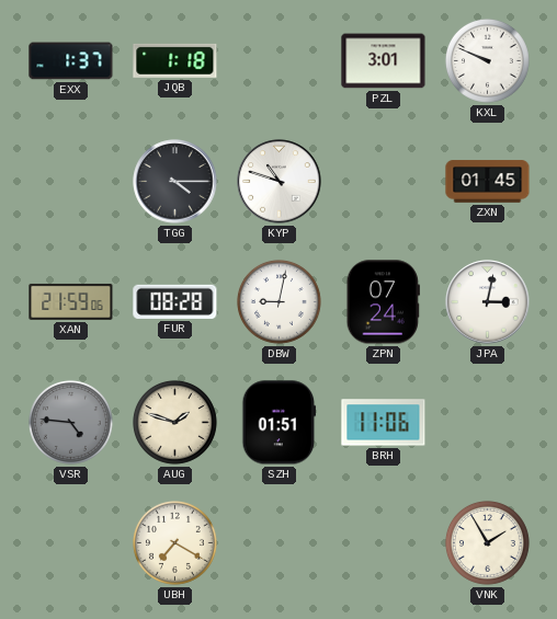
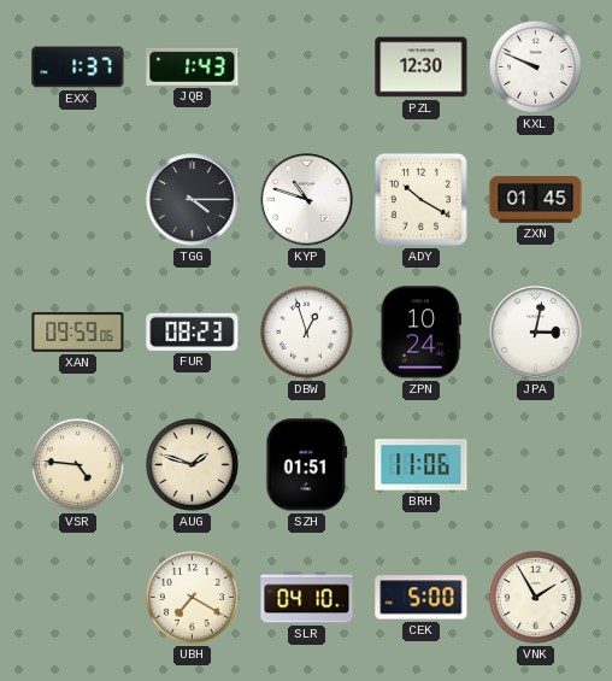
JQB: 1:18 -> 1:43 (193, 66)
PZL: 3:01 -> 12:30 (422, 67)
ADY: none -> 10:20 (420, 199)
XAN: 21:59 -> 09:59 (78, 331)
FUR: 08:28 -> 08:23 (193, 331)
DBW: 9:02 -> 12:57 (306, 331)
ZPN: 07:24 -> 10:24 (420, 333)
VSR dial: grey -> cream (77, 464)
SLR: none -> 04:10 (307, 598)
CEK: none -> 5:00 (422, 598)
